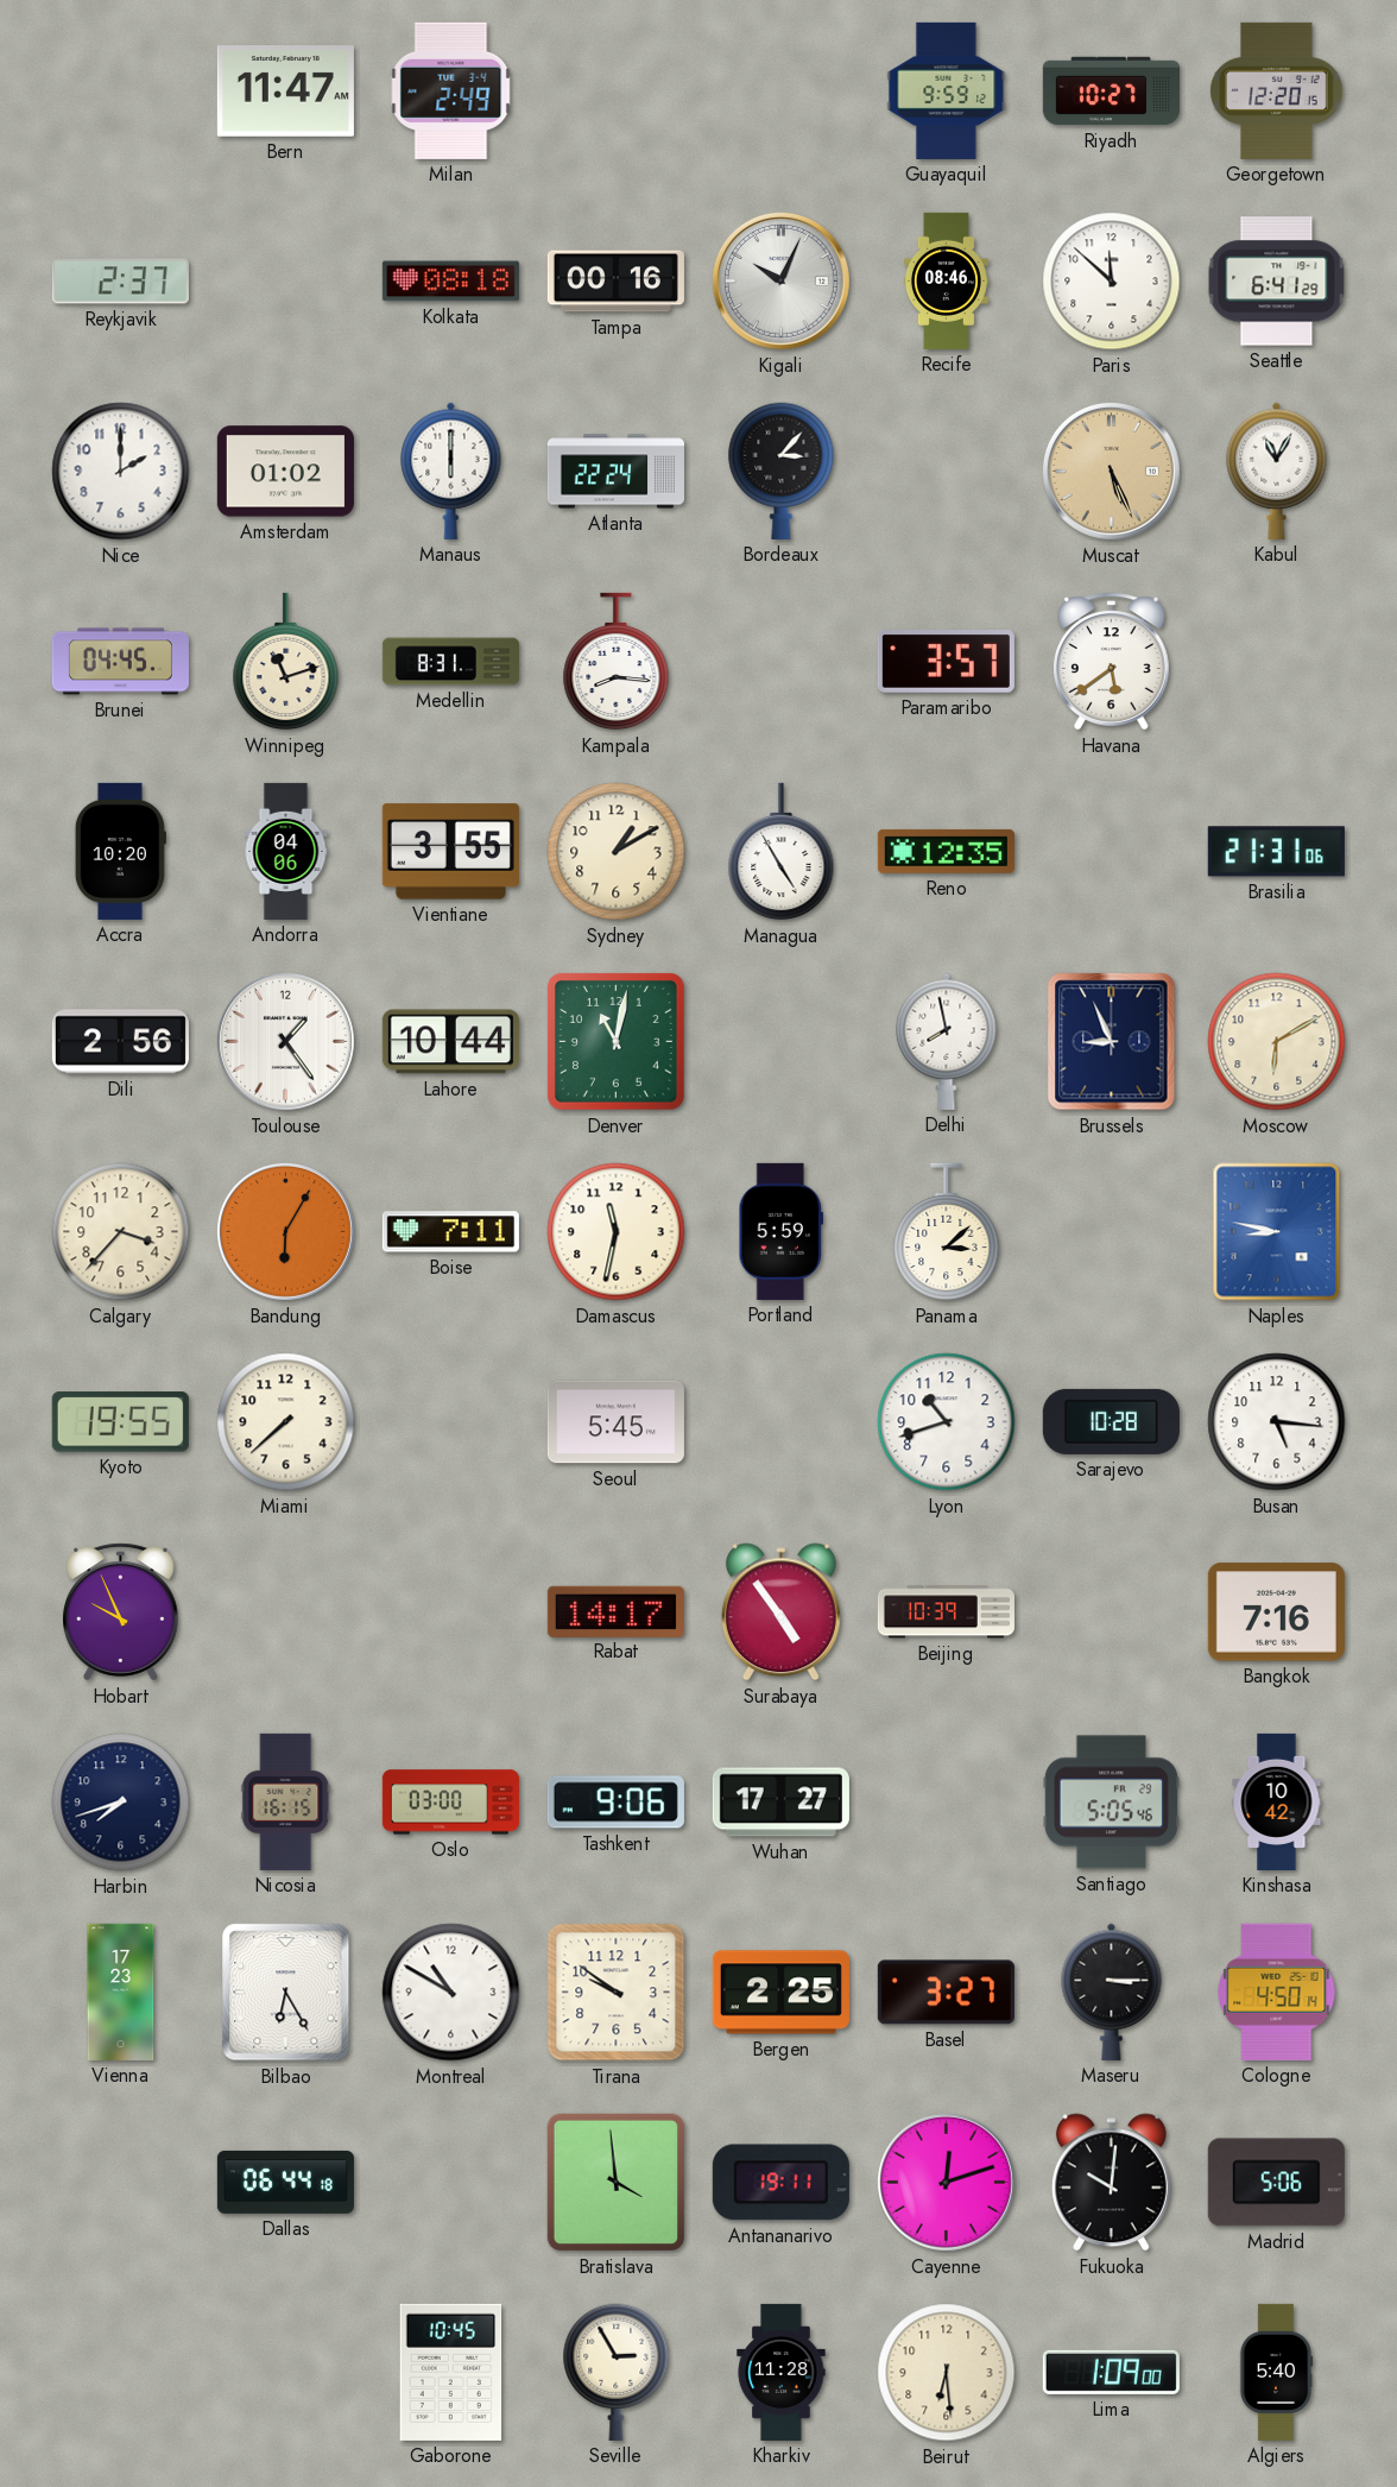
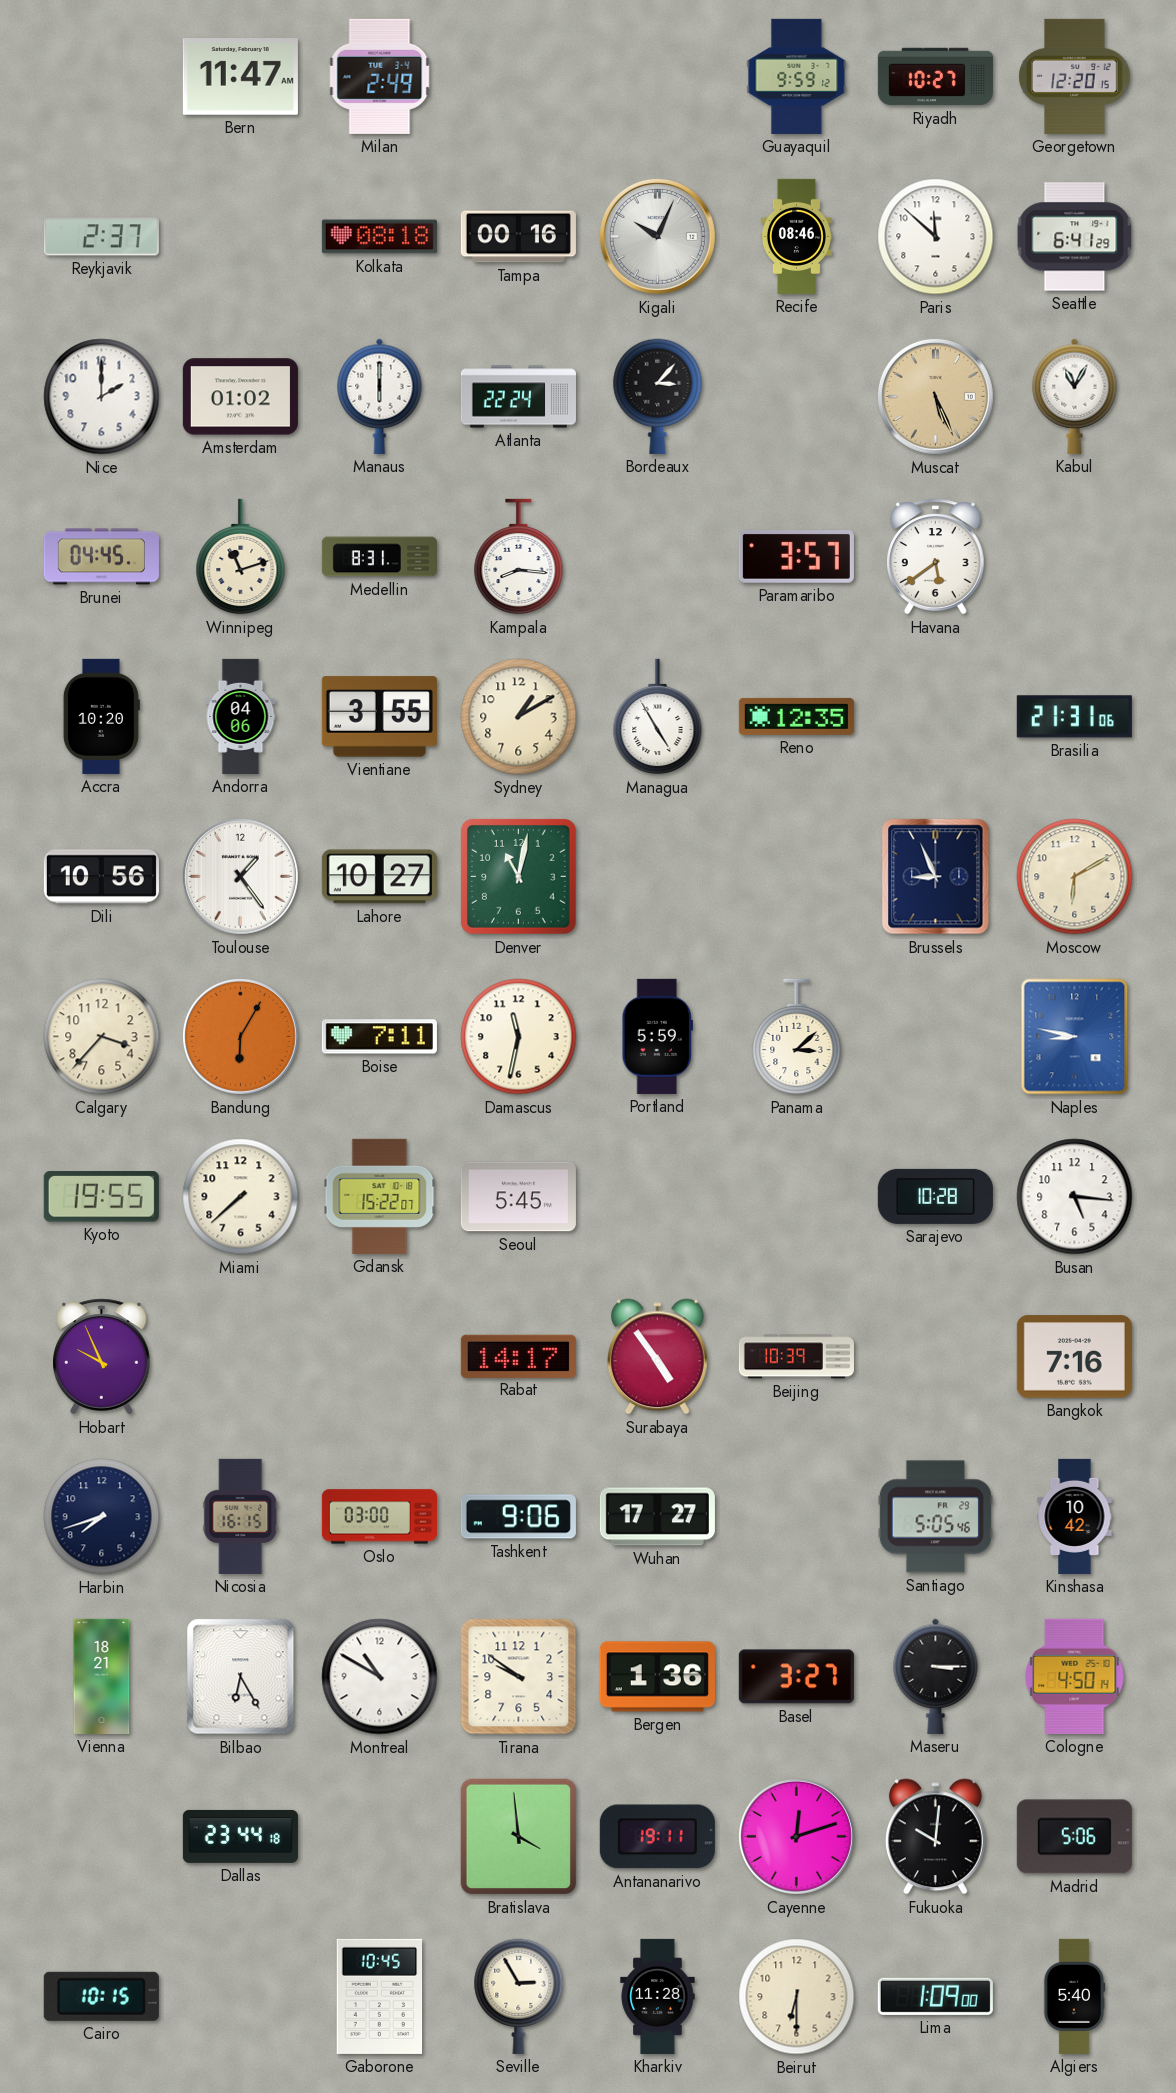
Dili: 2:56 -> 10:56 (101, 877)
Lahore: 10:44 -> 10:27 (379, 877)
Delhi: 7:58 -> none (947, 1041)
Gdansk: none -> 15:22 (380, 1196)
Lyon: 10:42 -> none (947, 1422)
Vienna: 17:23 -> 18:21 (102, 1676)
Bergen: 2:25 -> 1:36 (657, 1677)
Dallas: 06:44 -> 23:44 (240, 1836)
Cairo: none -> 10:15 (101, 1996)
Beirut: 6:29 -> 6:30 (797, 1997)
